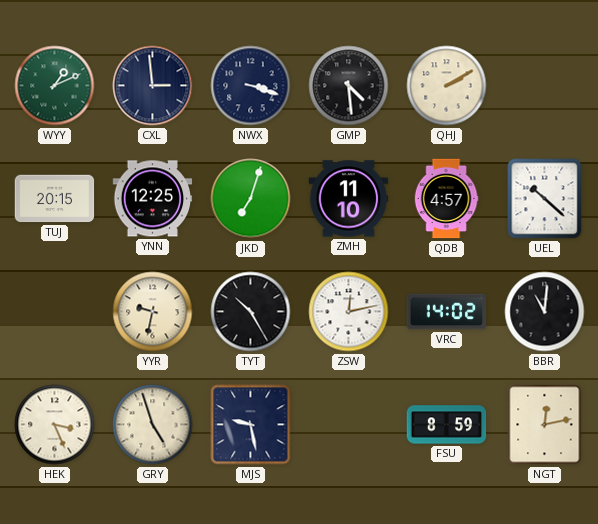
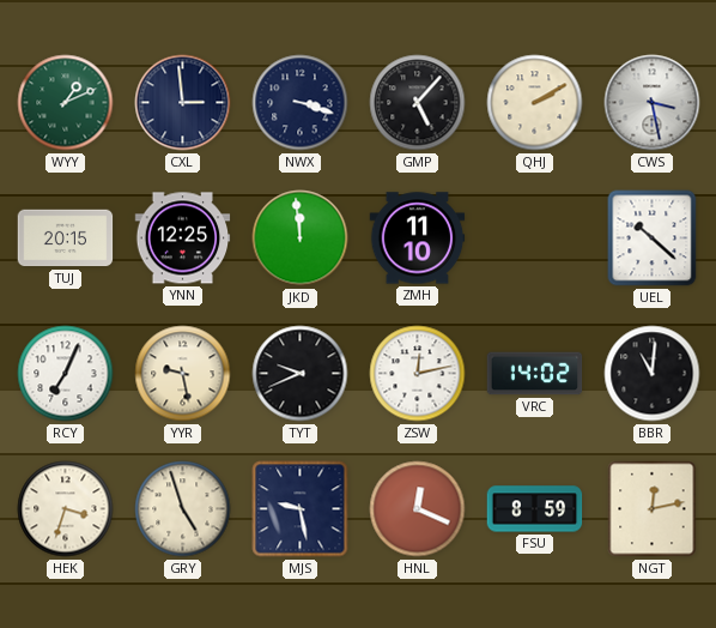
GMP: 4:29 -> 5:07 (418, 103)
CWS: none -> 3:28 (653, 103)
JKD: 7:03 -> 11:59 (301, 238)
QDB: 4:57 -> none (446, 199)
RCY: none -> 7:04 (66, 374)
YYR: 9:32 -> 9:28 (183, 374)
TYT: 10:25 -> 9:41 (301, 374)
HEK: 3:26 -> 3:33 (66, 509)
HNL: none -> 12:19 (418, 509)
